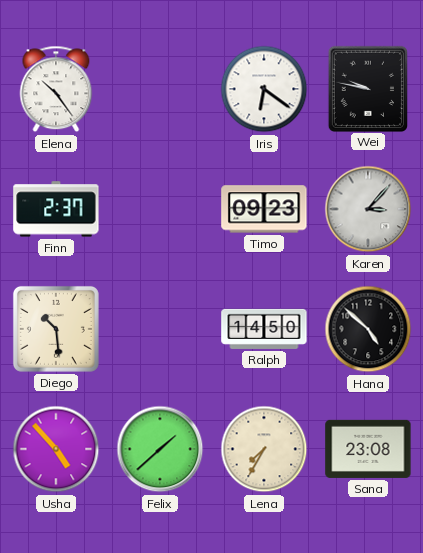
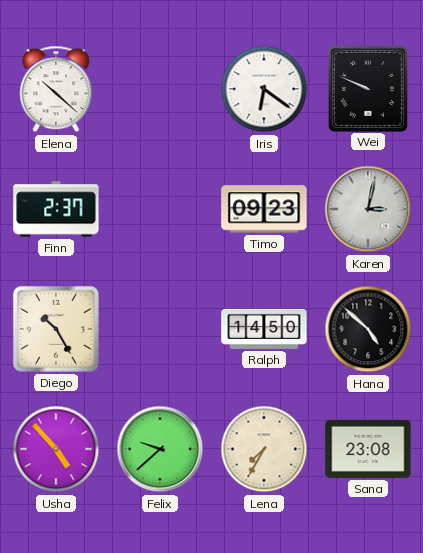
Elena: 10:24 -> 10:22 (56, 89)
Wei: 9:47 -> 9:49 (367, 88)
Karen: 3:07 -> 3:02 (368, 209)
Diego: 10:29 -> 10:25 (56, 329)
Felix: 1:38 -> 9:38 (160, 449)
